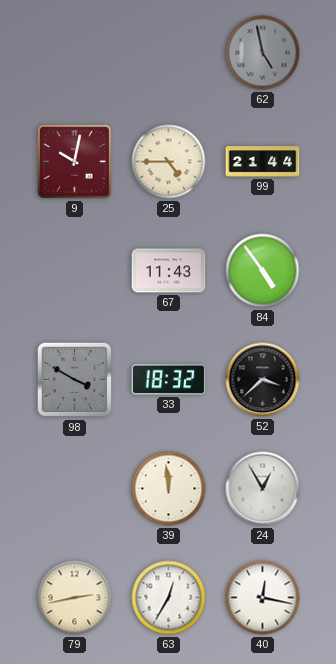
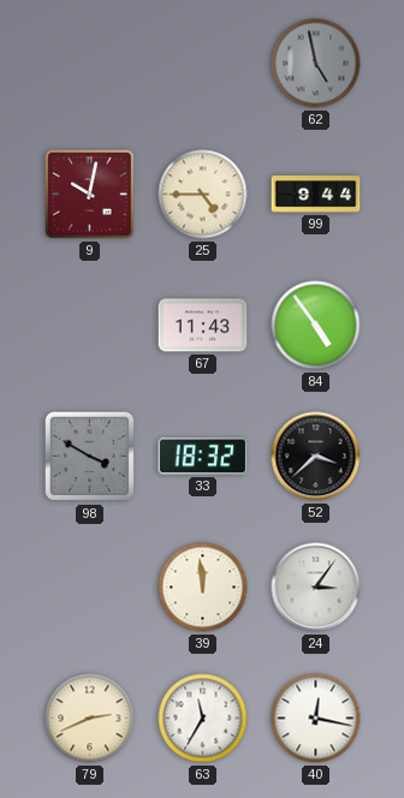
99: 21:44 -> 9:44 (316, 195)
24: 12:55 -> 3:06 (316, 588)
79: 2:43 -> 2:41 (90, 719)
63: 12:35 -> 11:35 (203, 719)
